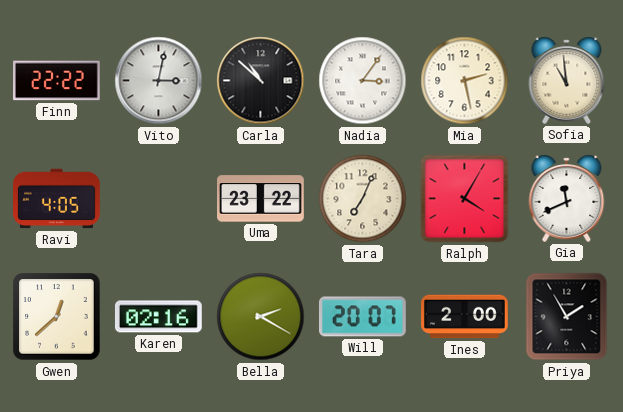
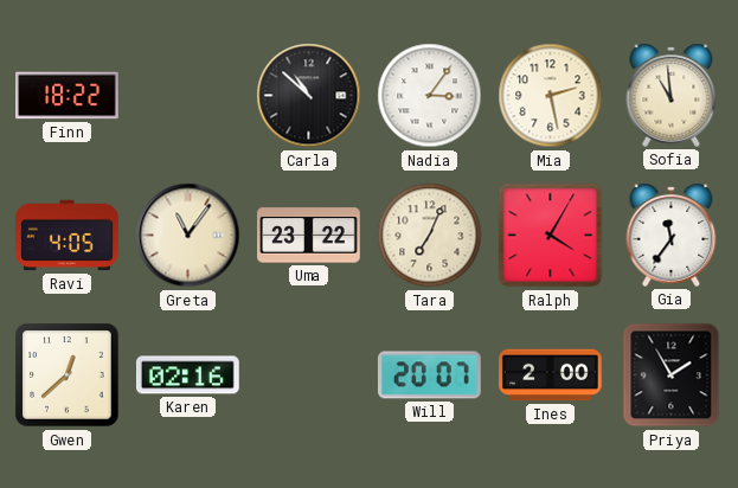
Finn: 22:22 -> 18:22 (68, 96)
Vito: 3:02 -> none (159, 81)
Greta: none -> 11:06 (188, 236)
Gia: 11:41 -> 11:36 (672, 235)
Bella: 2:20 -> none (261, 317)
